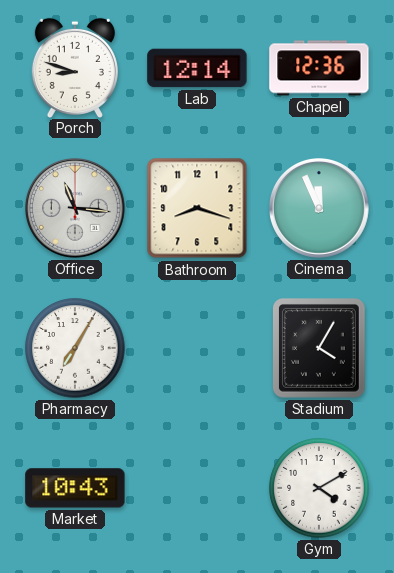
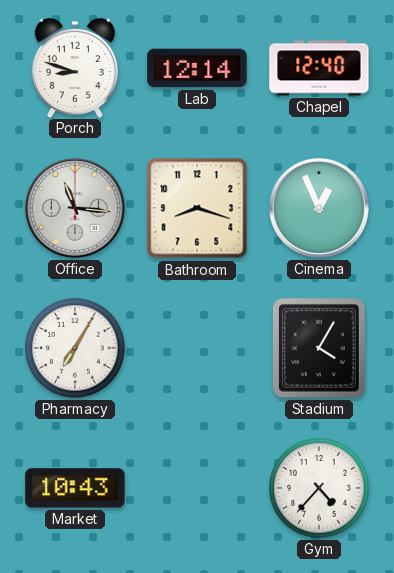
Chapel: 12:36 -> 12:40 (319, 68)
Cinema: 11:56 -> 12:56 (320, 209)
Gym: 4:10 -> 4:37 (319, 488)
